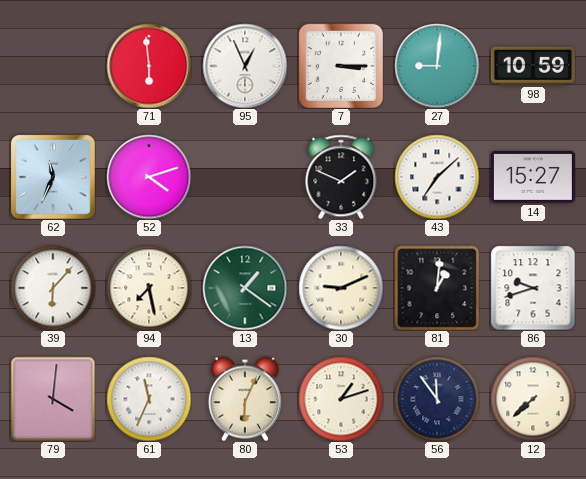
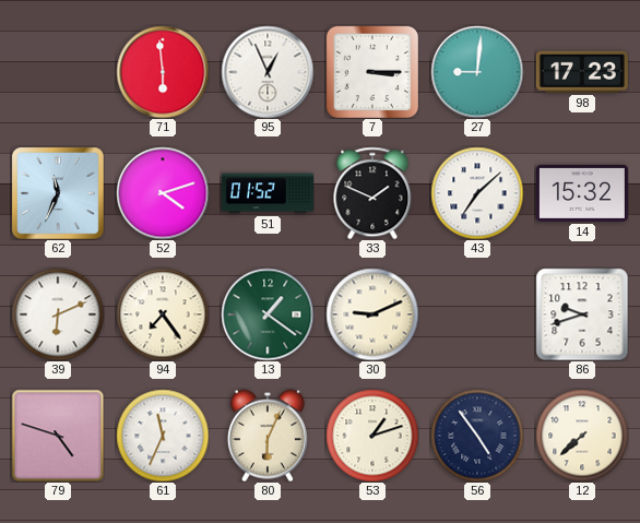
98: 10:59 -> 17:23 (582, 72)
51: none -> 01:52 (268, 193)
14: 15:27 -> 15:32 (582, 193)
39: 6:07 -> 6:11 (58, 314)
94: 7:28 -> 7:24 (163, 314)
81: 1:01 -> none (437, 288)
79: 4:01 -> 4:48 (58, 436)
56: 11:54 -> 4:54 (477, 436)
